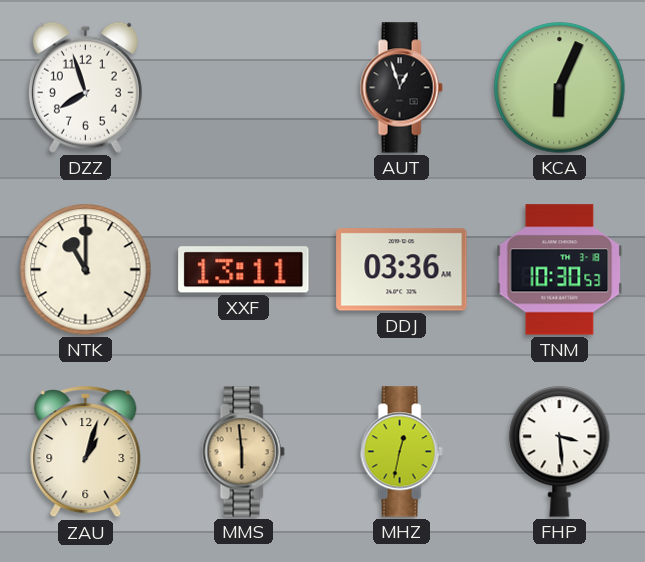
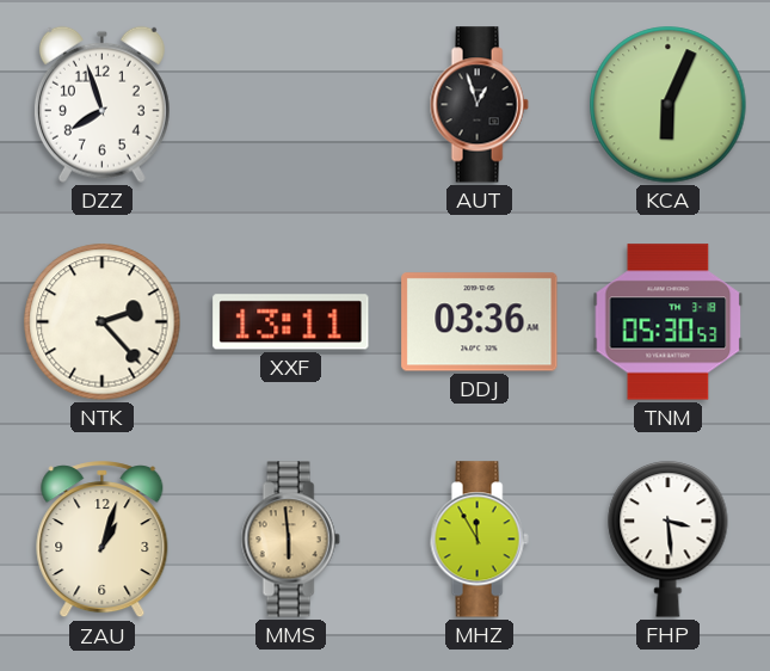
NTK: 11:00 -> 2:23 (103, 322)
TNM: 10:30 -> 05:30 (669, 322)
MHZ: 12:32 -> 11:55 (479, 540)
